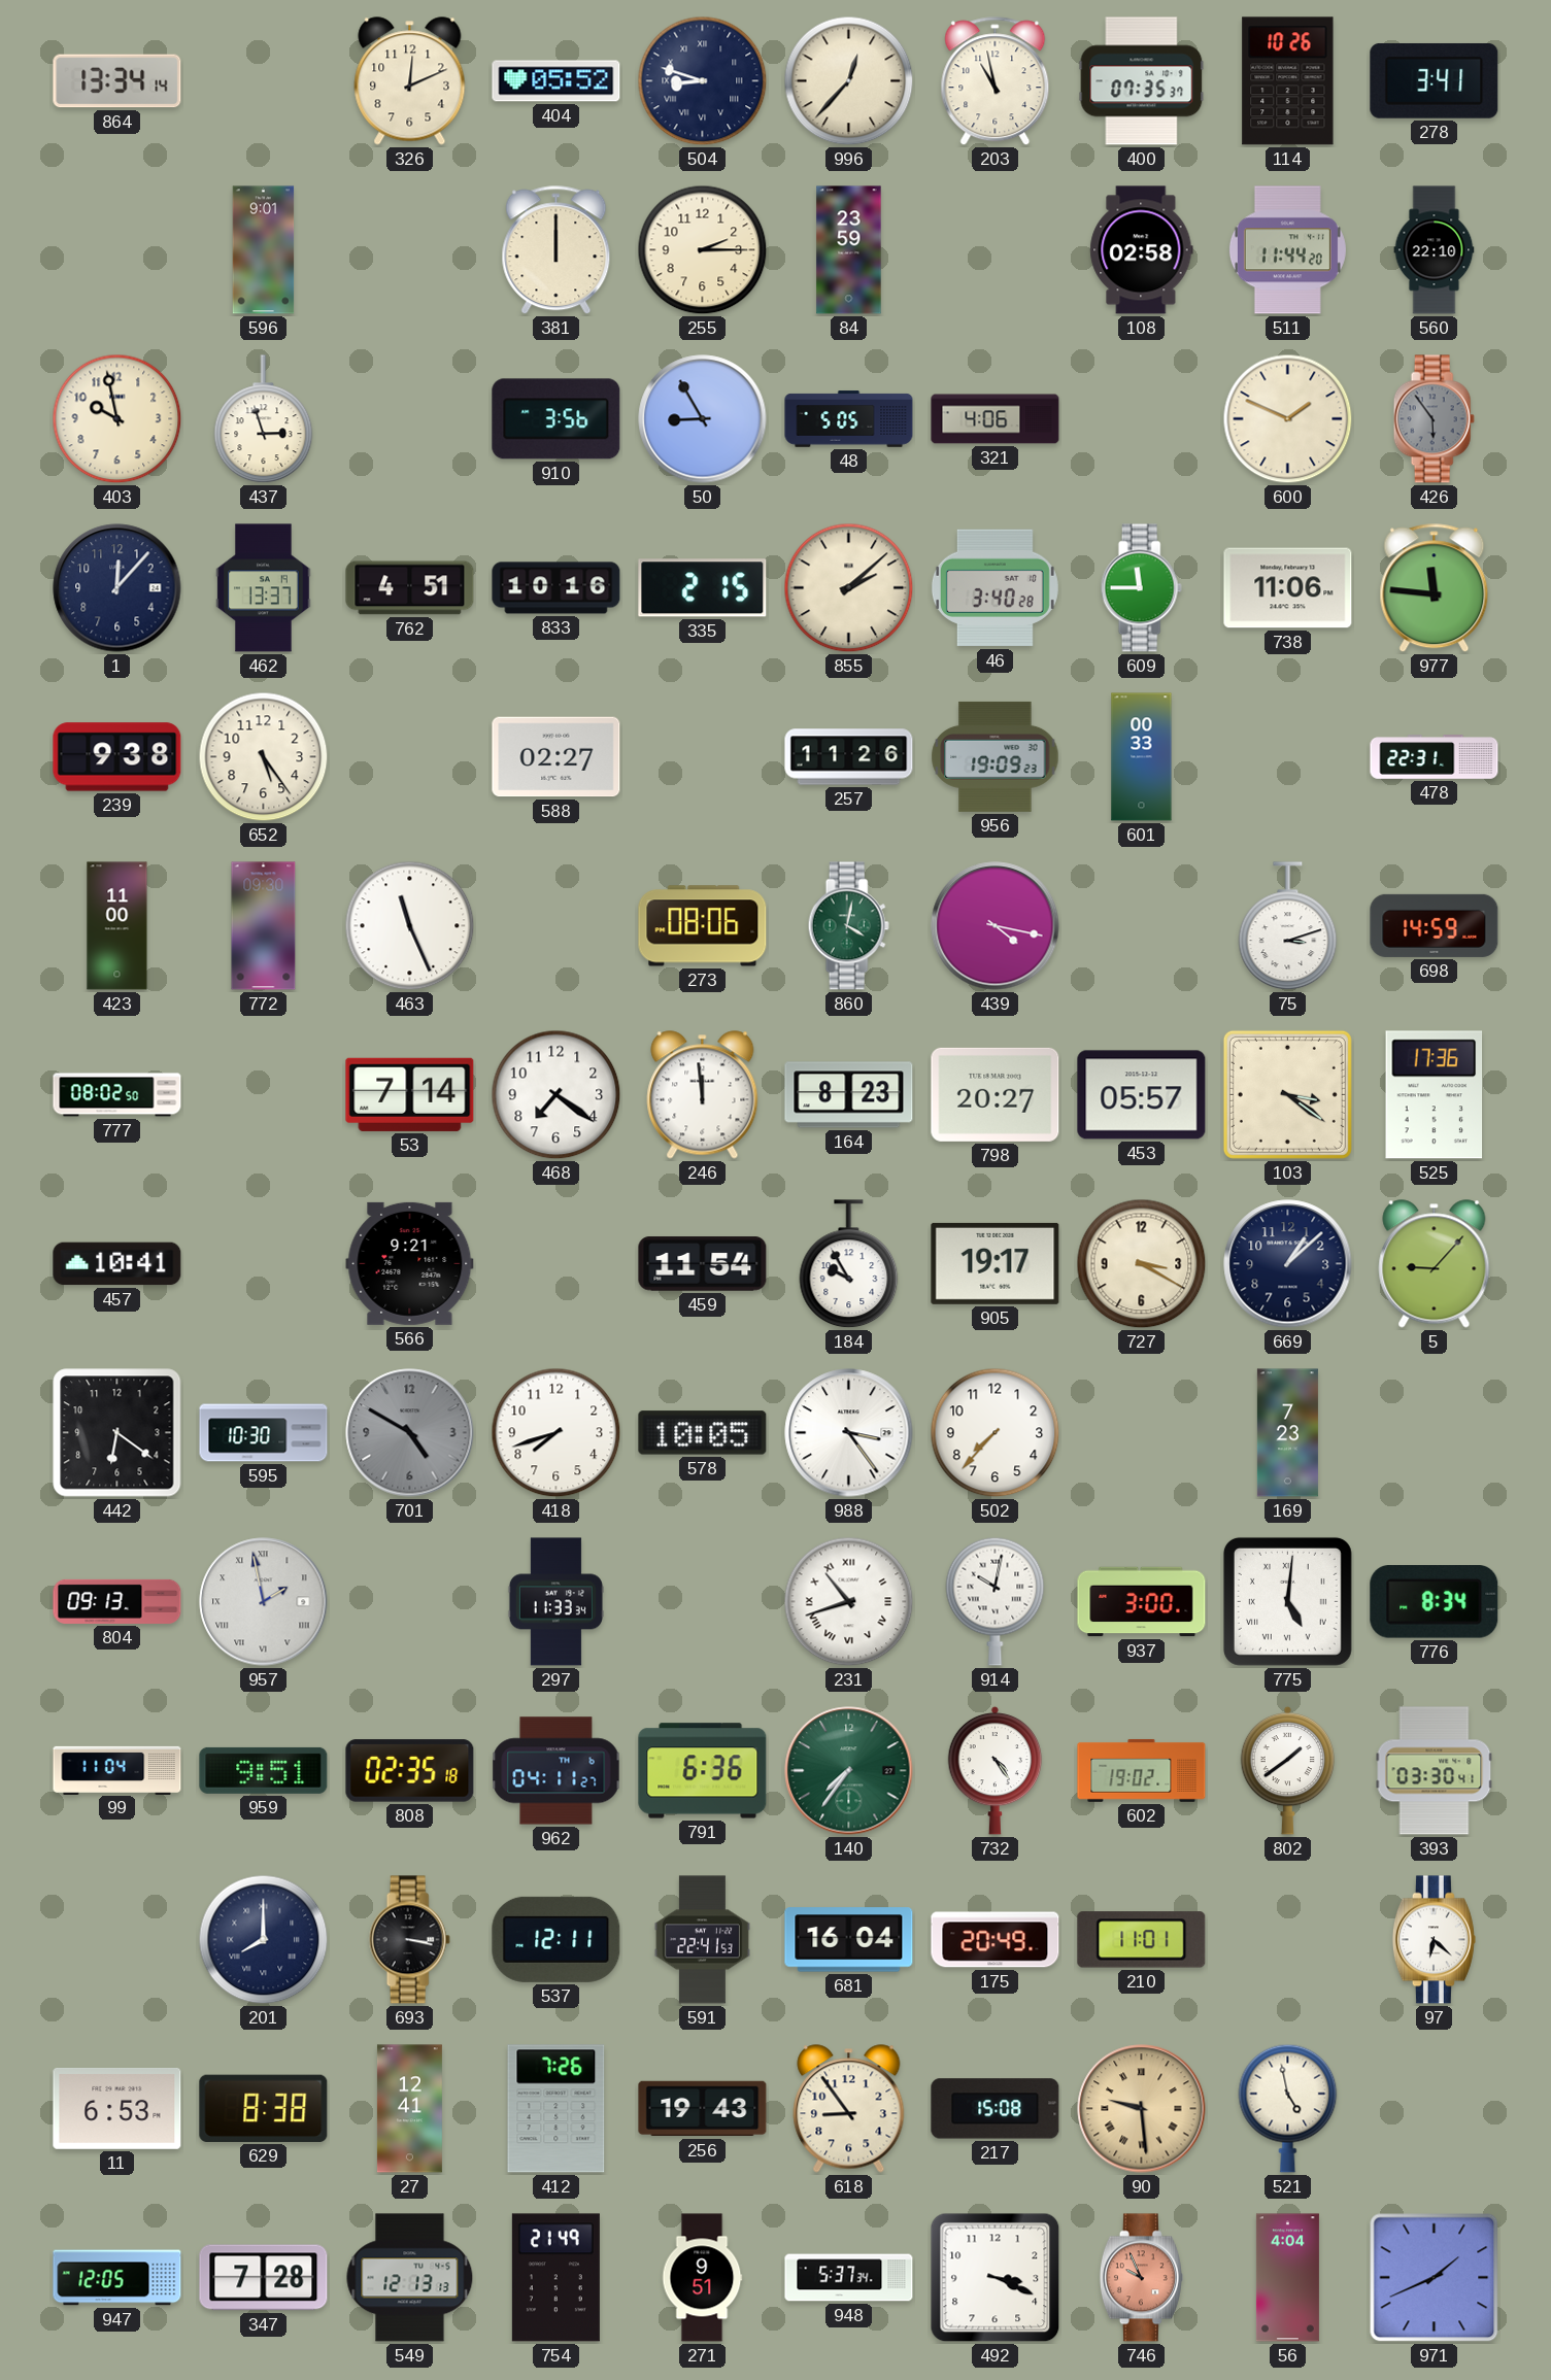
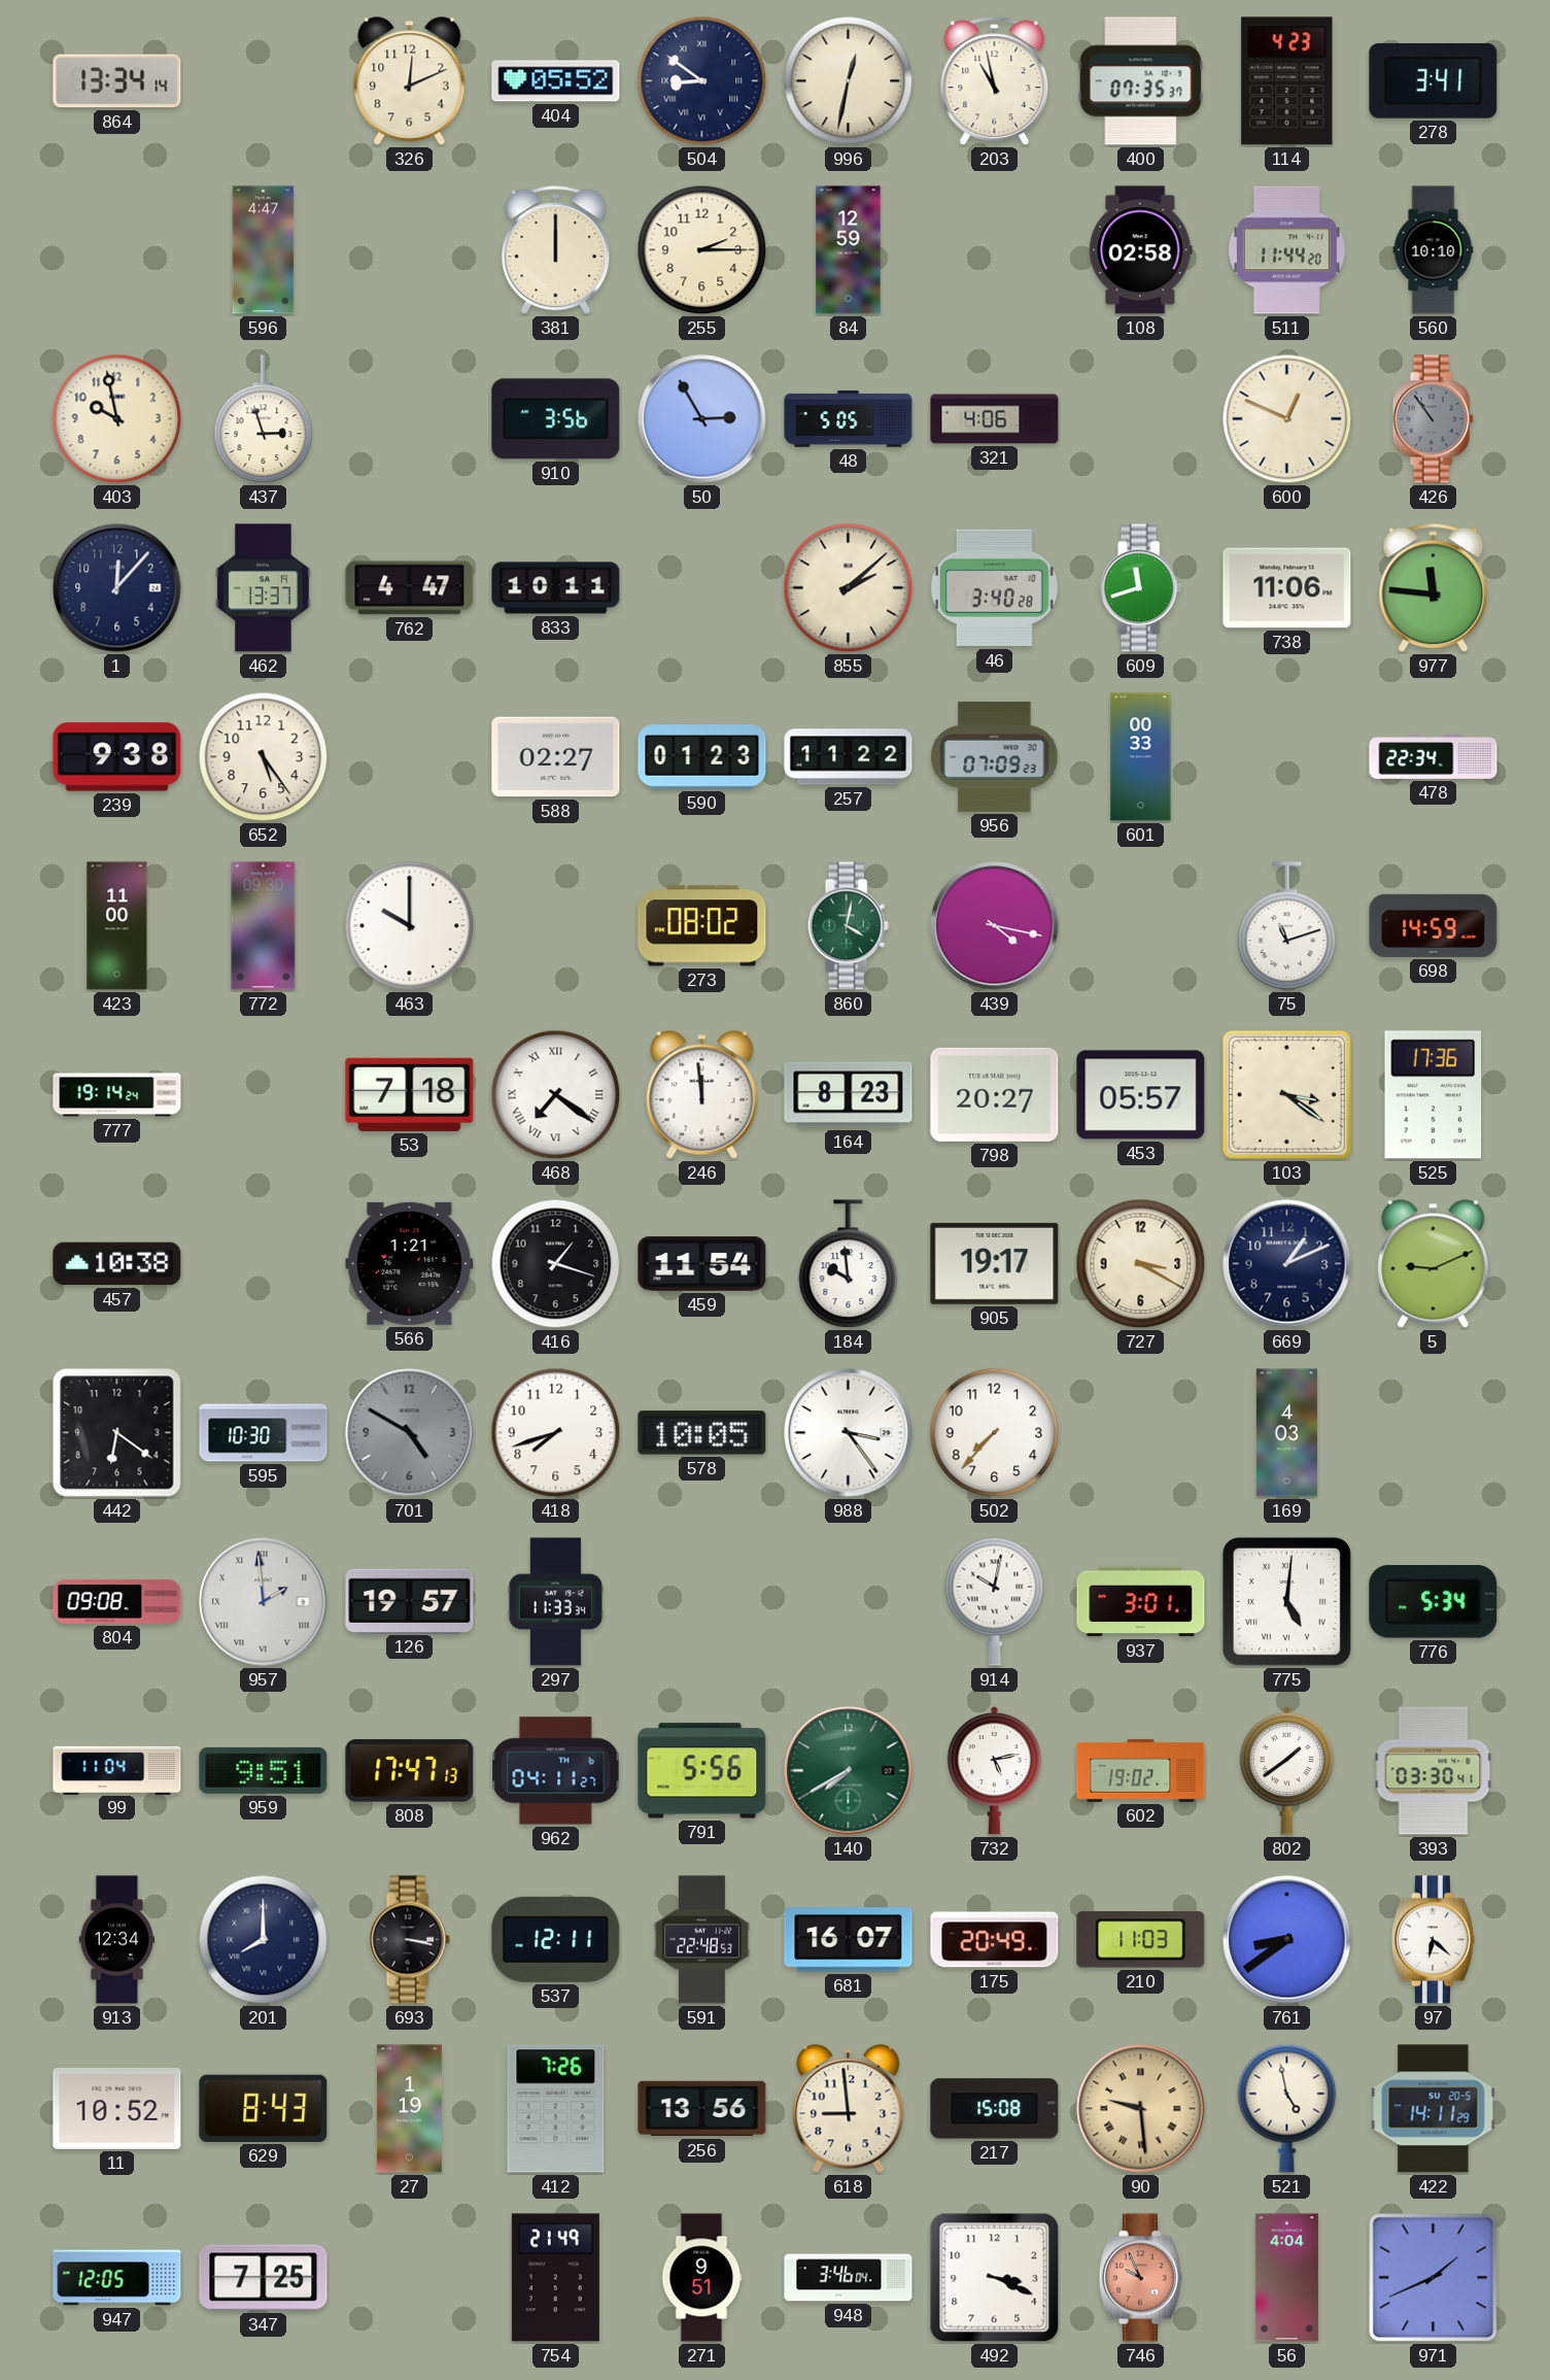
504: 8:48 -> 8:51 (702, 81)
996: 12:37 -> 12:32 (849, 81)
114: 10:26 -> 4:23 (1287, 81)
596: 9:01 -> 4:47 (264, 250)
84: 23:59 -> 12:59 (849, 250)
560: 22:10 -> 10:10 (1434, 250)
50: 8:55 -> 2:55 (702, 419)
600: 1:49 -> 12:49 (1287, 419)
426: 5:54 -> 10:54 (1433, 419)
762: 4:51 -> 4:47 (410, 588)
833: 10:16 -> 10:11 (556, 588)
335: 2:15 -> none (703, 588)
609: 11:45 -> 11:42 (1140, 588)
590: none -> 01:23 (702, 757)
257: 11:26 -> 11:22 (849, 757)
956: 19:09 -> 07:09 (995, 756)
478: 22:31 -> 22:34 (1434, 757)
463: 11:26 -> 10:00 (410, 926)
273: 08:06 -> 08:02 (702, 926)
75: 3:12 -> 11:12 (1287, 926)
777: 08:02 -> 19:14 (117, 1095)
53: 7:14 -> 7:18 (410, 1094)
468 numerals: Arabic -> Roman (556, 1095)
457: 10:41 -> 10:38 (117, 1264)
566: 9:21 -> 1:21 (410, 1263)
416: none -> 1:18 (556, 1264)
184: 9:55 -> 9:59 (849, 1264)
669: 1:08 -> 1:11 (1287, 1264)
5: 9:07 -> 9:11 (1434, 1264)
169: 7:23 -> 4:03 (1286, 1433)
804: 09:13 -> 09:08 (117, 1601)
957: 1:58 -> 1:59 (264, 1602)
126: none -> 19:57 (410, 1601)
231: 10:42 -> none (849, 1602)
937: 3:00 -> 3:01 (1141, 1602)
776: 8:34 -> 5:34 (1434, 1602)
808: 02:35 -> 17:47 (410, 1771)
791: 6:36 -> 5:56 (702, 1771)
140: 7:36 -> 7:40 (849, 1771)
732: 4:24 -> 5:13 (995, 1770)
913: none -> 12:34 (116, 1940)
591: 22:41 -> 22:48 (701, 1940)
681: 16:04 -> 16:07 (849, 1940)
210: 11:01 -> 11:03 (1141, 1940)
761: none -> 8:39 (1287, 1940)
11: 6:53 -> 10:52 (117, 2108)
629: 8:38 -> 8:43 (264, 2108)
27: 12:41 -> 1:19 (409, 2109)
256: 19:43 -> 13:56 (702, 2109)
618: 8:54 -> 8:59 (849, 2109)
422: none -> 14:11 (1434, 2109)
347: 7:28 -> 7:25 (264, 2278)
549: 12:13 -> none (410, 2278)
948: 5:37 -> 3:46 (849, 2278)
